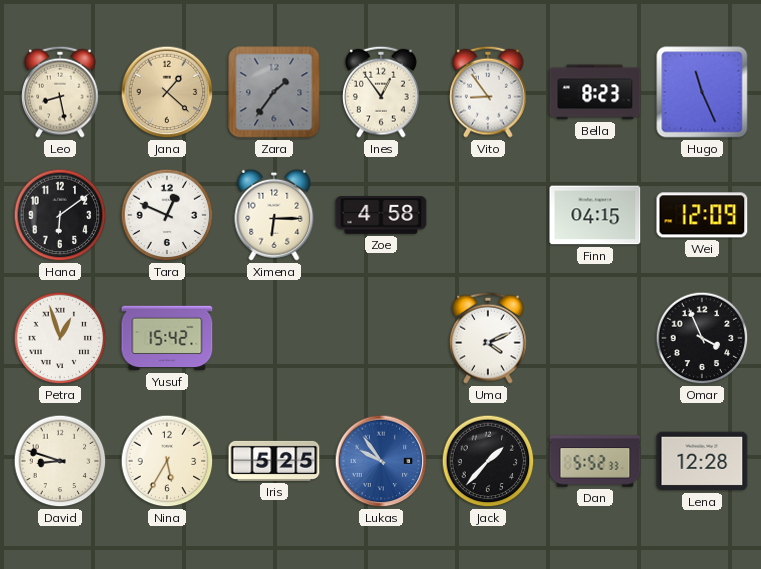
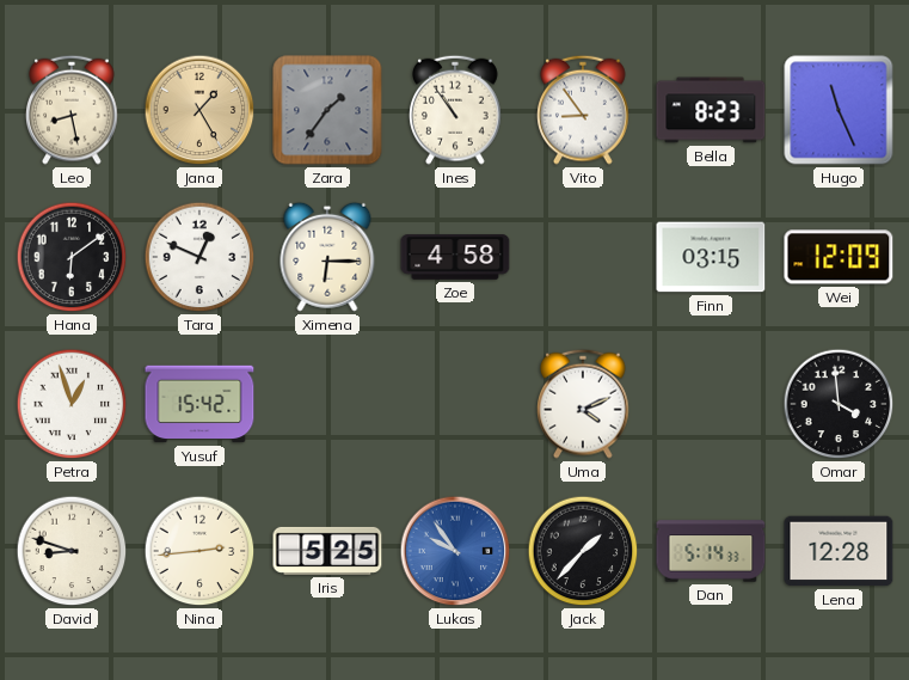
Jana: 1:22 -> 1:25 (199, 110)
Ines: 12:54 -> 10:54 (455, 110)
Finn: 04:15 -> 03:15 (711, 257)
Omar: 3:56 -> 3:59 (839, 404)
Nina: 5:35 -> 2:44 (199, 551)
Dan: 5:52 -> 5:14 (711, 551)
